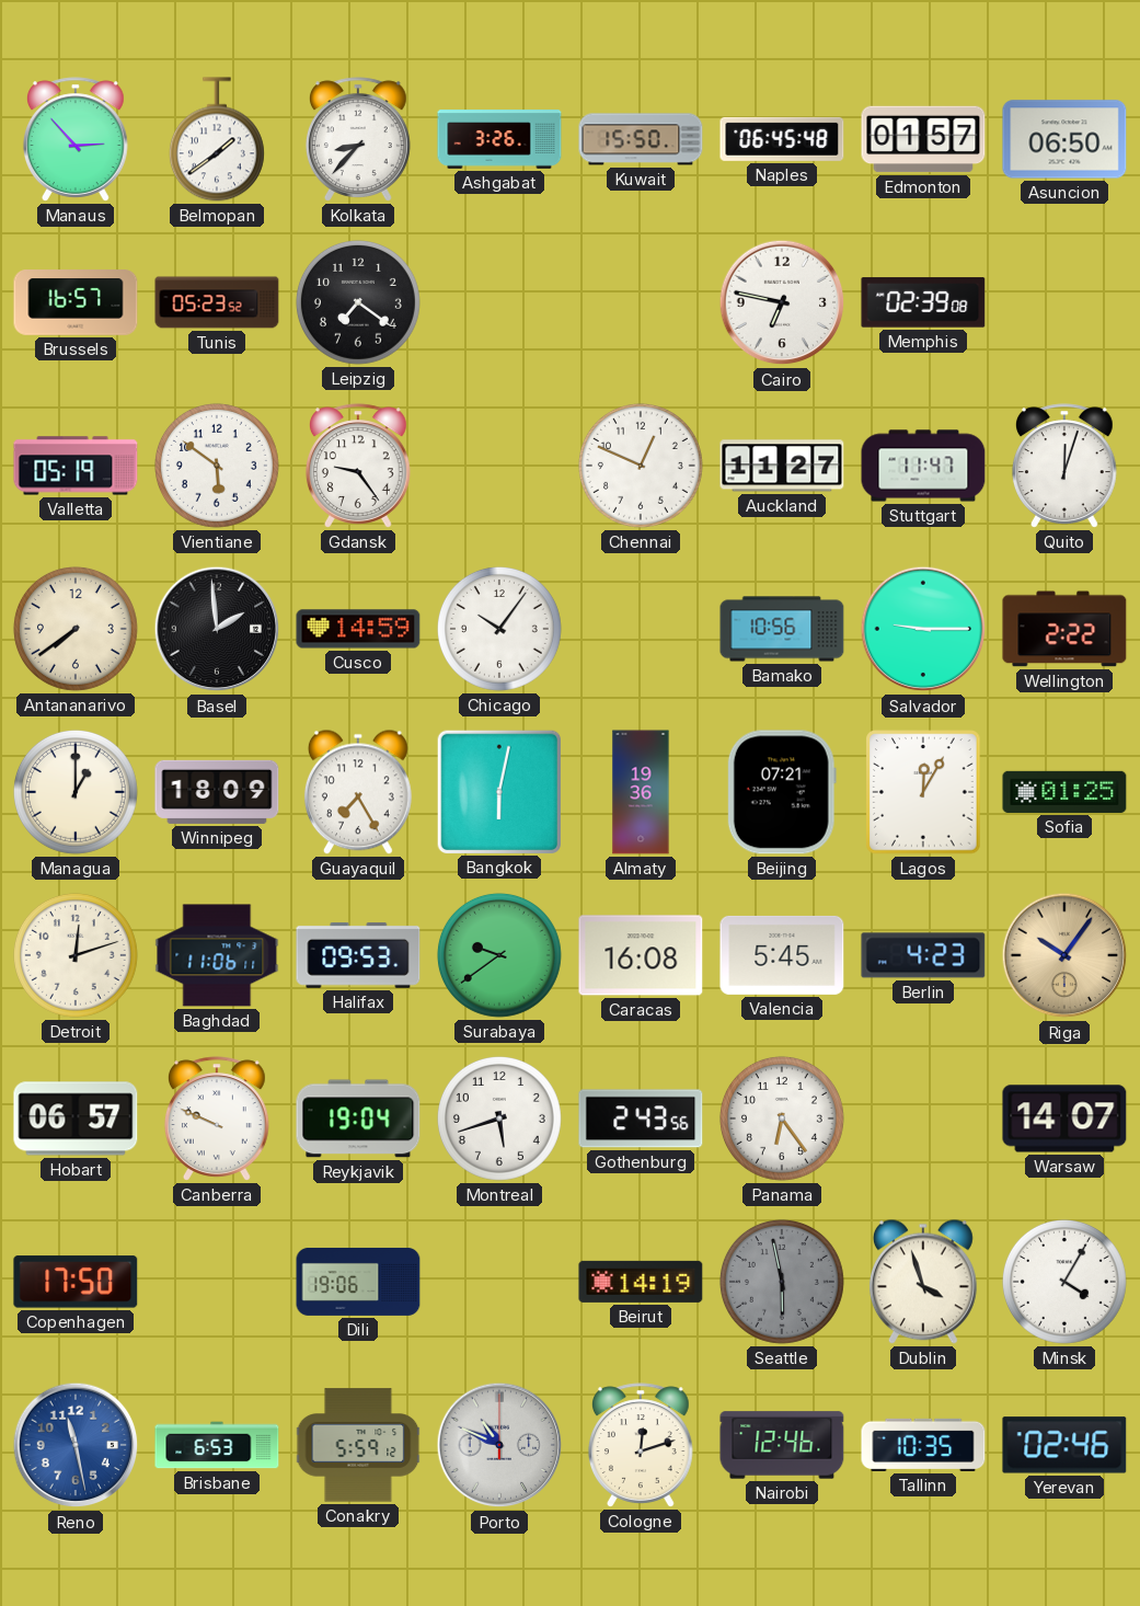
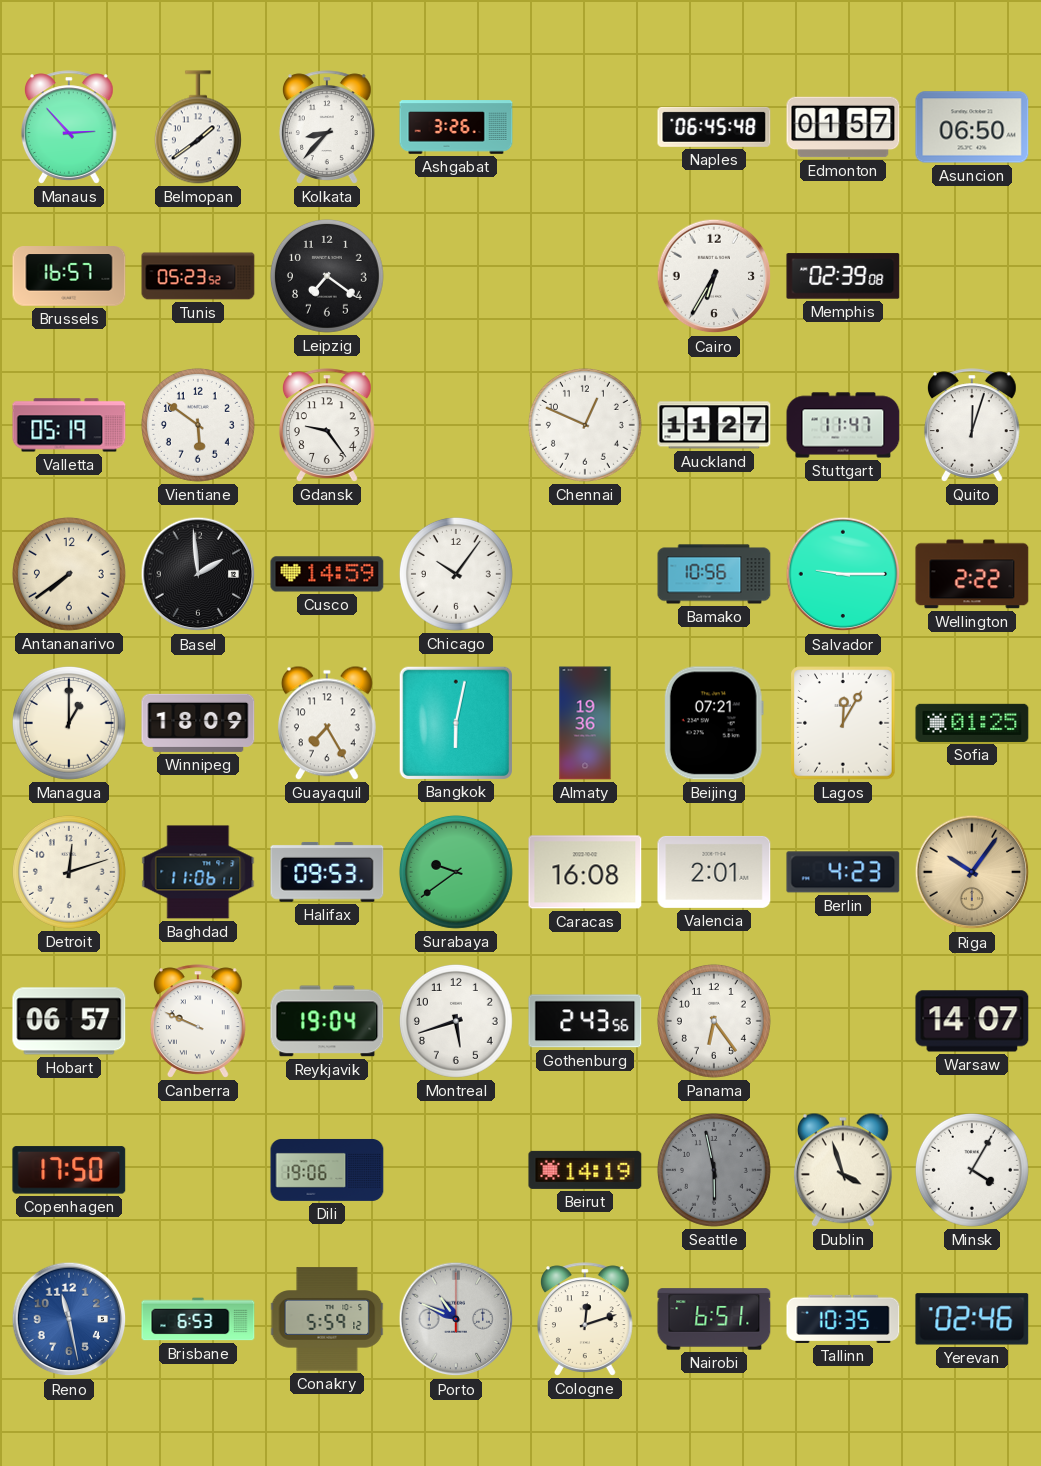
Kuwait: 15:50 -> none (641, 139)
Cairo: 6:47 -> 6:35 (714, 276)
Valencia: 5:45 -> 2:01 (714, 872)
Nairobi: 12:46 -> 6:51 (714, 1319)
